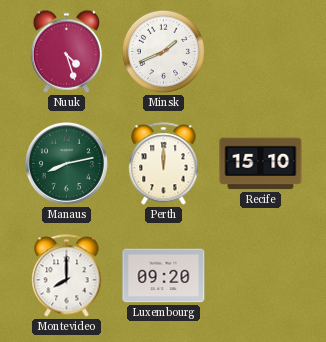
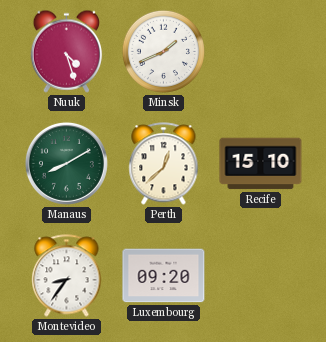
Manaus: 8:13 -> 8:10 (66, 163)
Perth: 12:00 -> 12:38 (164, 164)
Montevideo: 8:00 -> 8:36 (67, 276)
